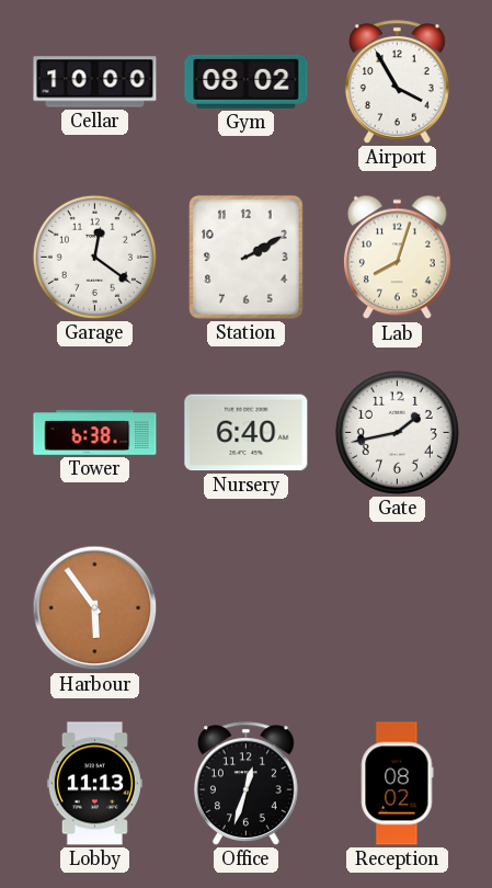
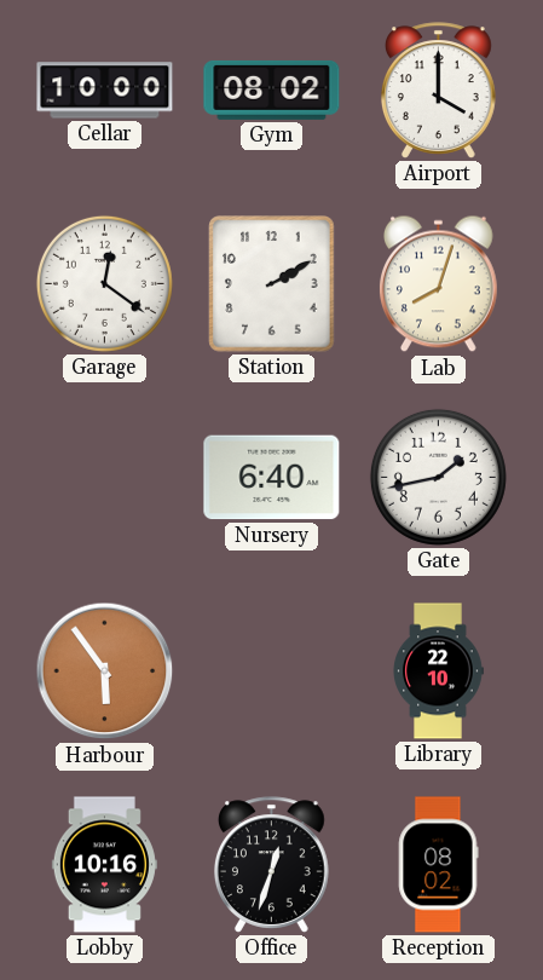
Airport: 3:55 -> 4:00 (438, 91)
Tower: 6:38 -> none (95, 433)
Library: none -> 22:10 (438, 671)
Lobby: 11:13 -> 10:16 (104, 865)
